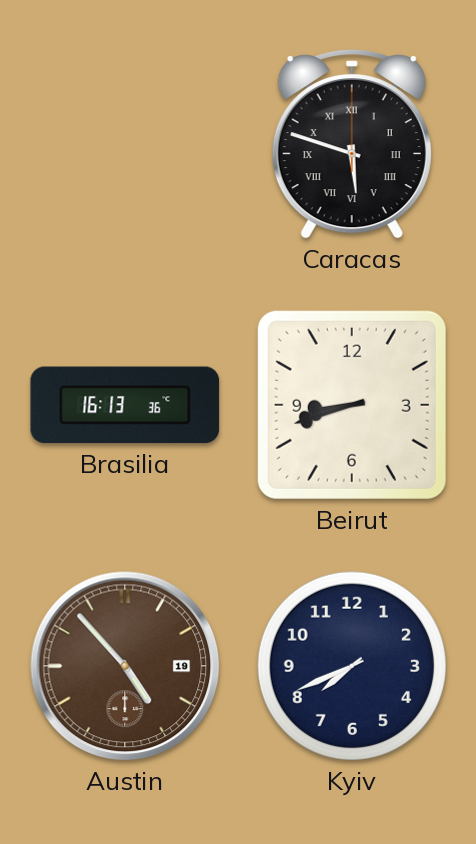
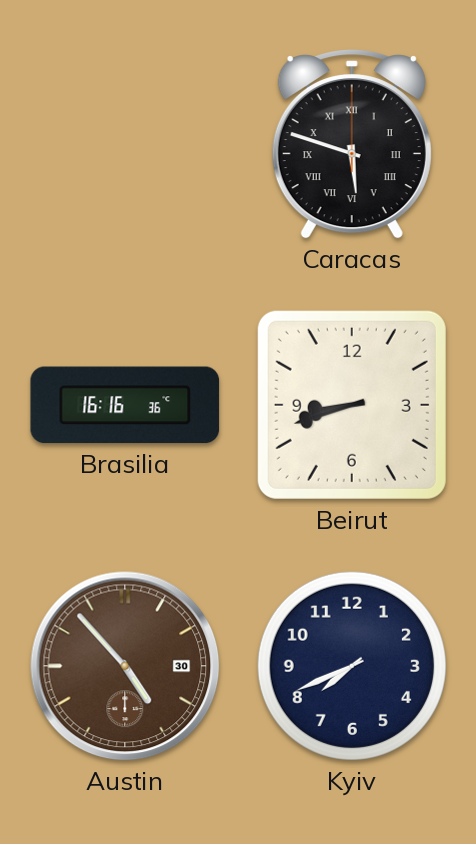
Brasilia: 16:13 -> 16:16 (125, 405)
Austin date: 19 -> 30 (125, 666)
